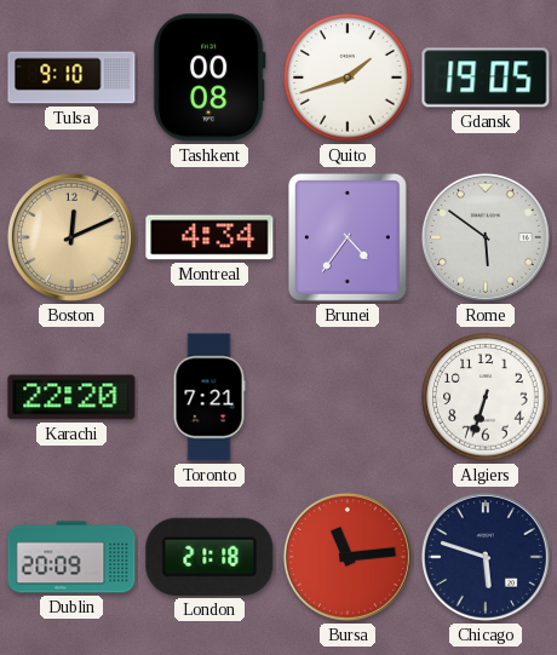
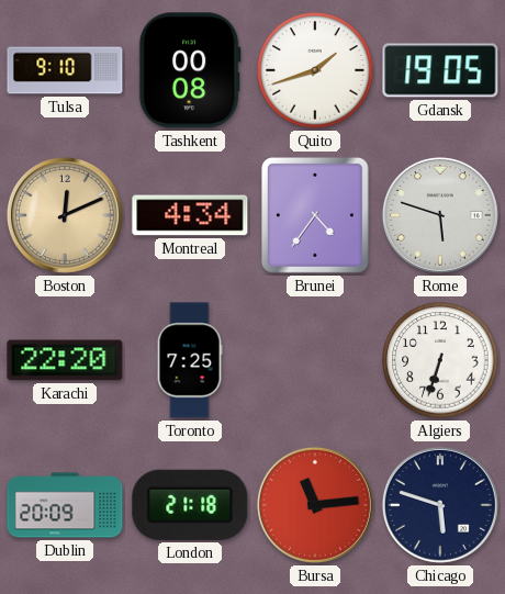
Rome: 5:51 -> 5:48 (440, 215)
Toronto: 7:21 -> 7:25 (190, 360)
